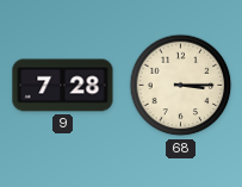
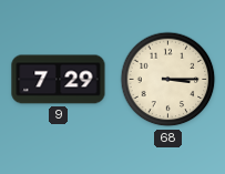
9: 7:28 -> 7:29 (59, 80)
